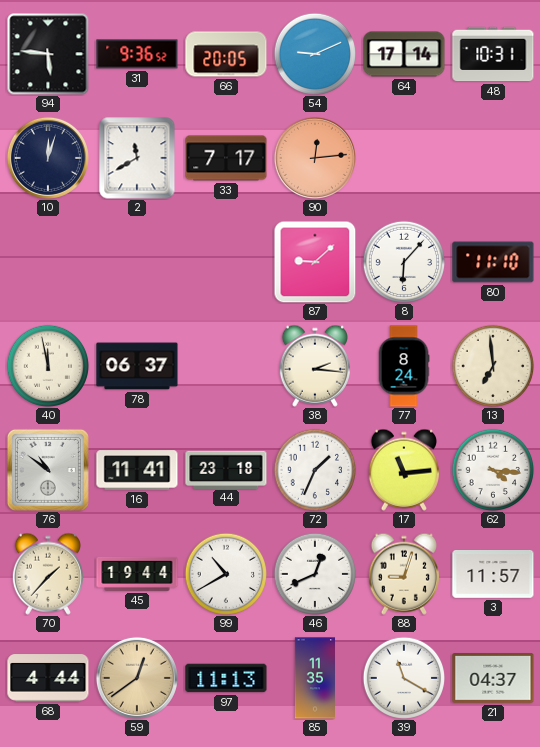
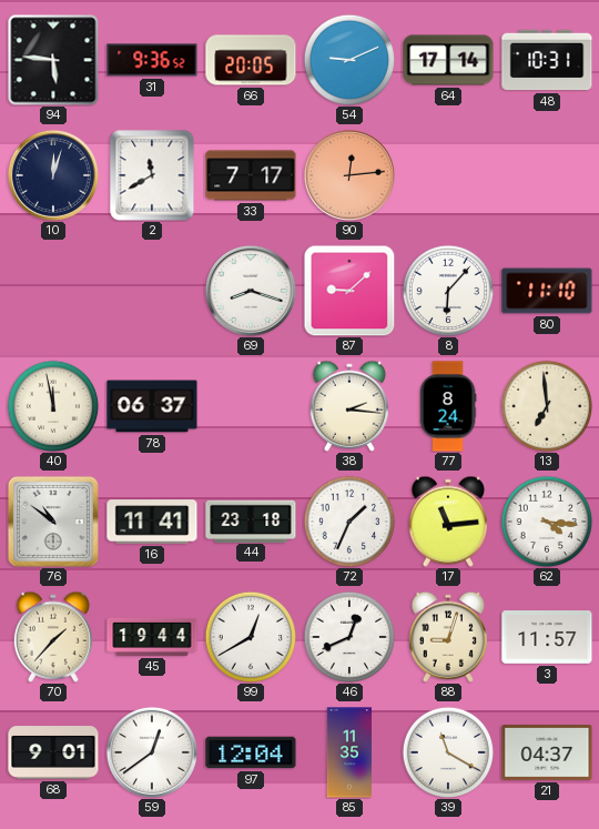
69: none -> 8:18 (251, 291)
99: 10:40 -> 12:40 (251, 637)
68: 4:44 -> 9:01 (53, 752)
59 dial: champagne -> white (152, 752)
97: 11:13 -> 12:04 (251, 752)
